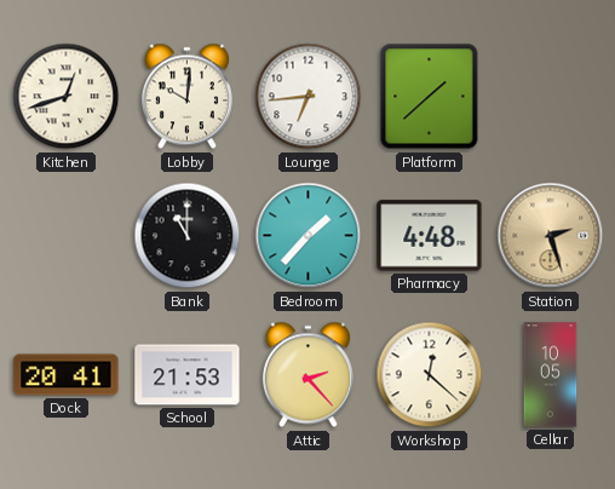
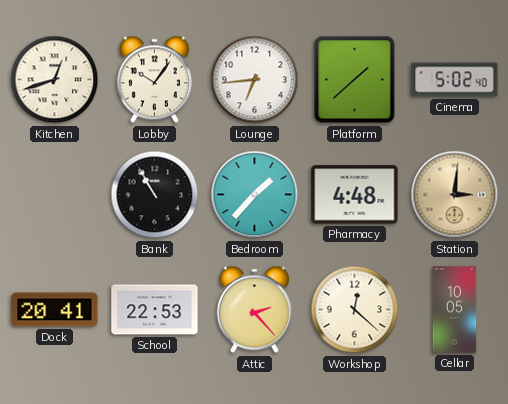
Lobby: 10:01 -> 10:06 (154, 80)
Cinema: none -> 5:02 (455, 80)
Bank: 11:00 -> 10:55 (155, 195)
Station: 2:27 -> 3:01 (455, 195)
School: 21:53 -> 22:53 (155, 310)
